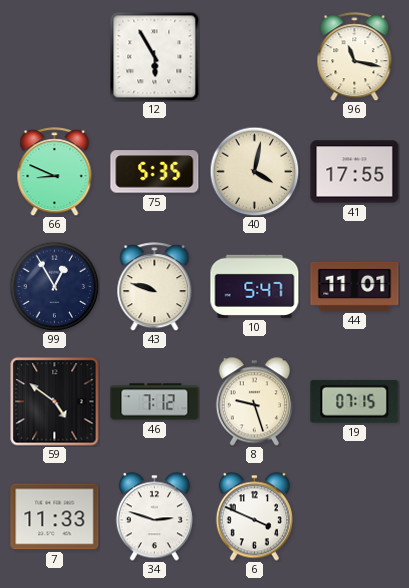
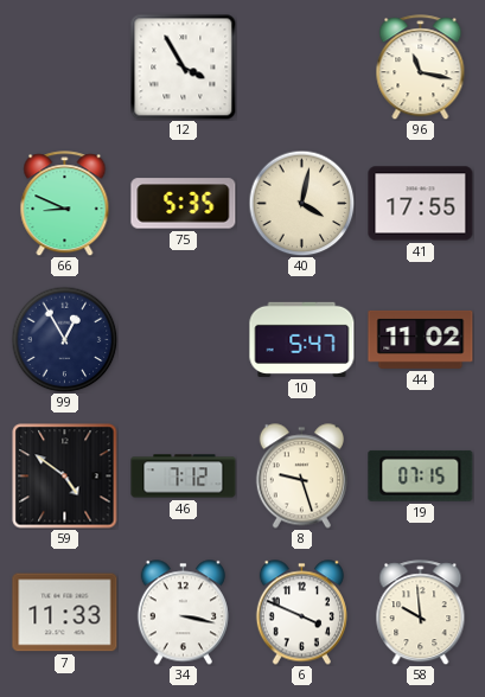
12: 5:55 -> 3:55 (183, 66)
43: 9:48 -> none (155, 287)
44: 11:01 -> 11:02 (421, 339)
34: 2:48 -> 3:17 (183, 613)
58: none -> 9:59 (421, 613)
